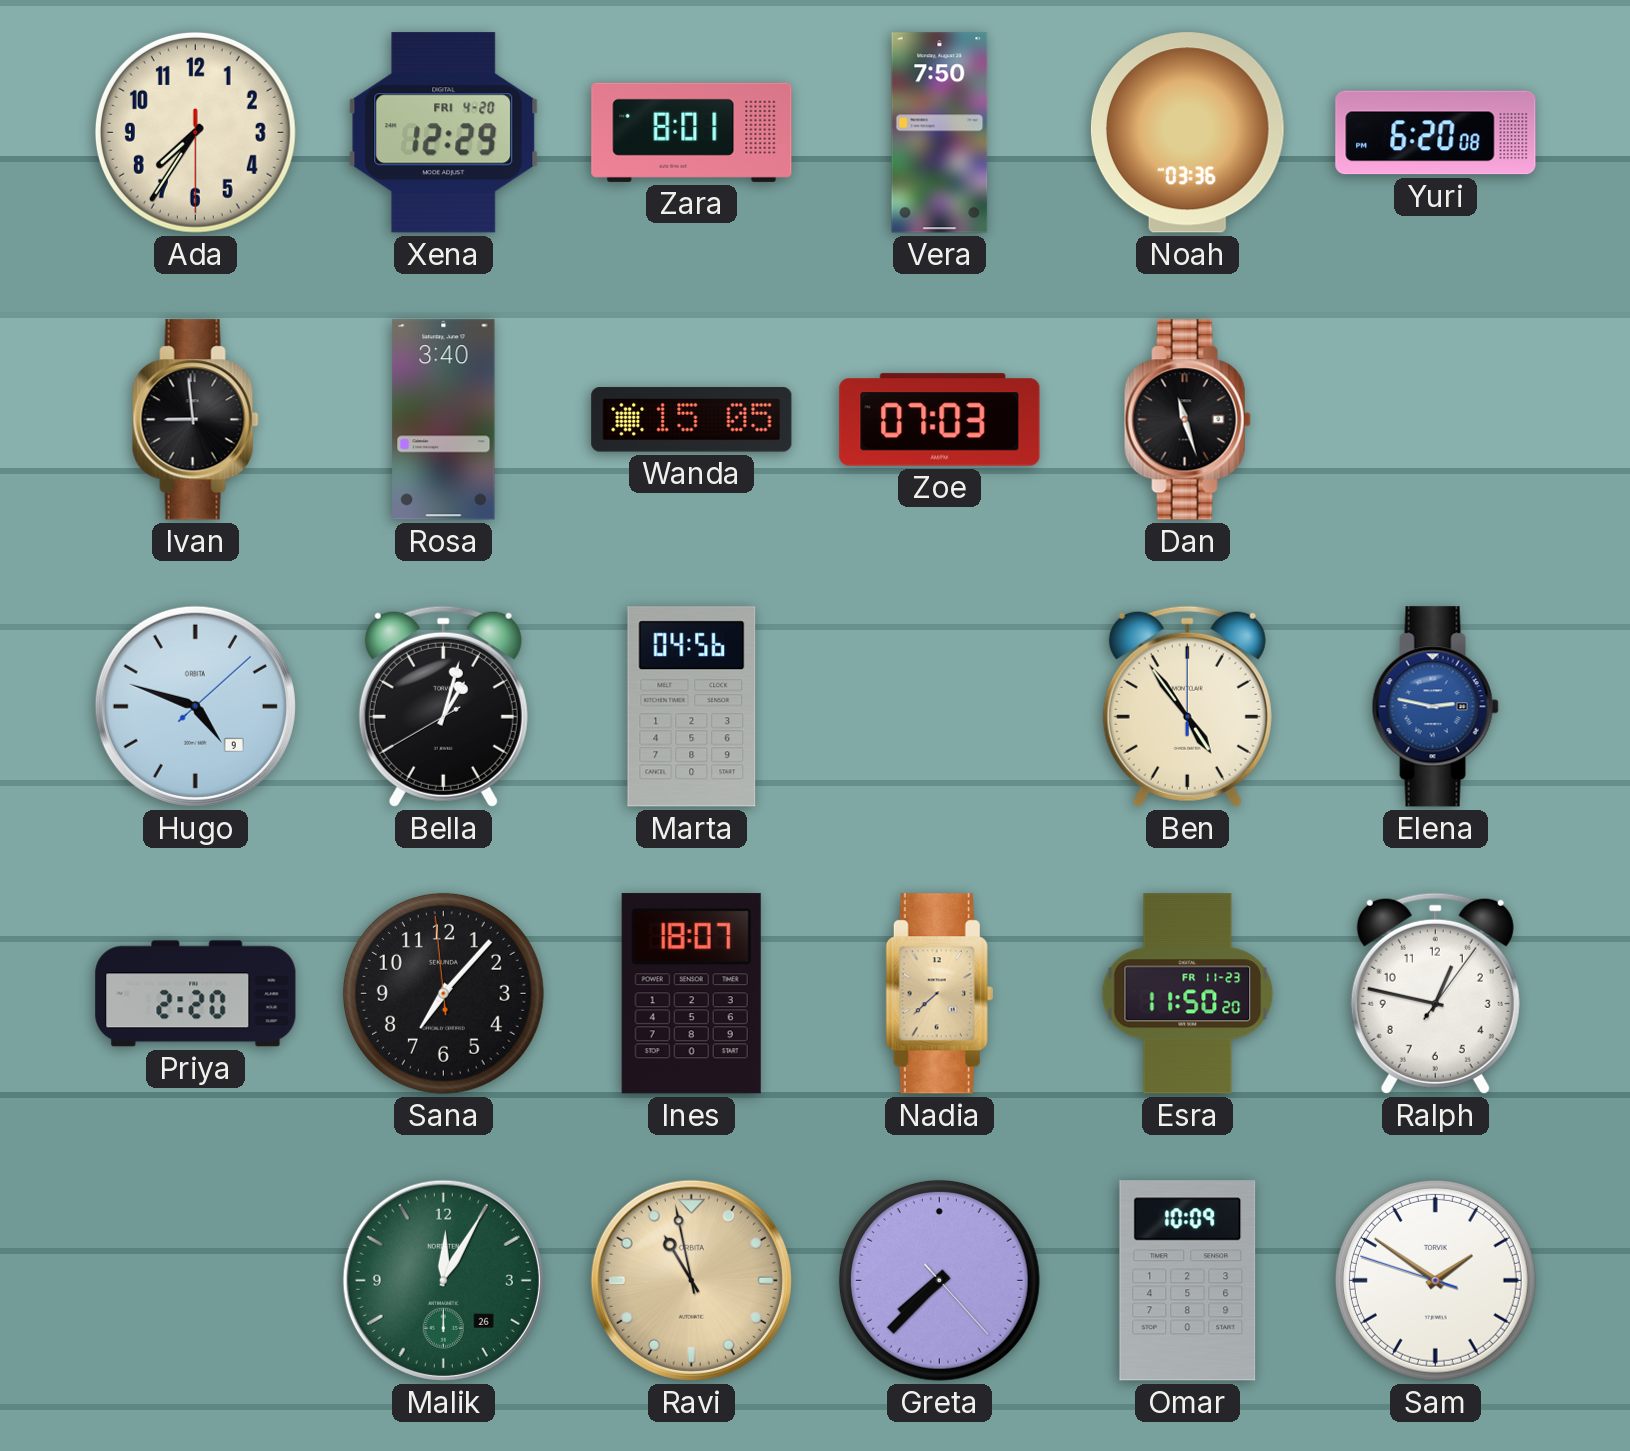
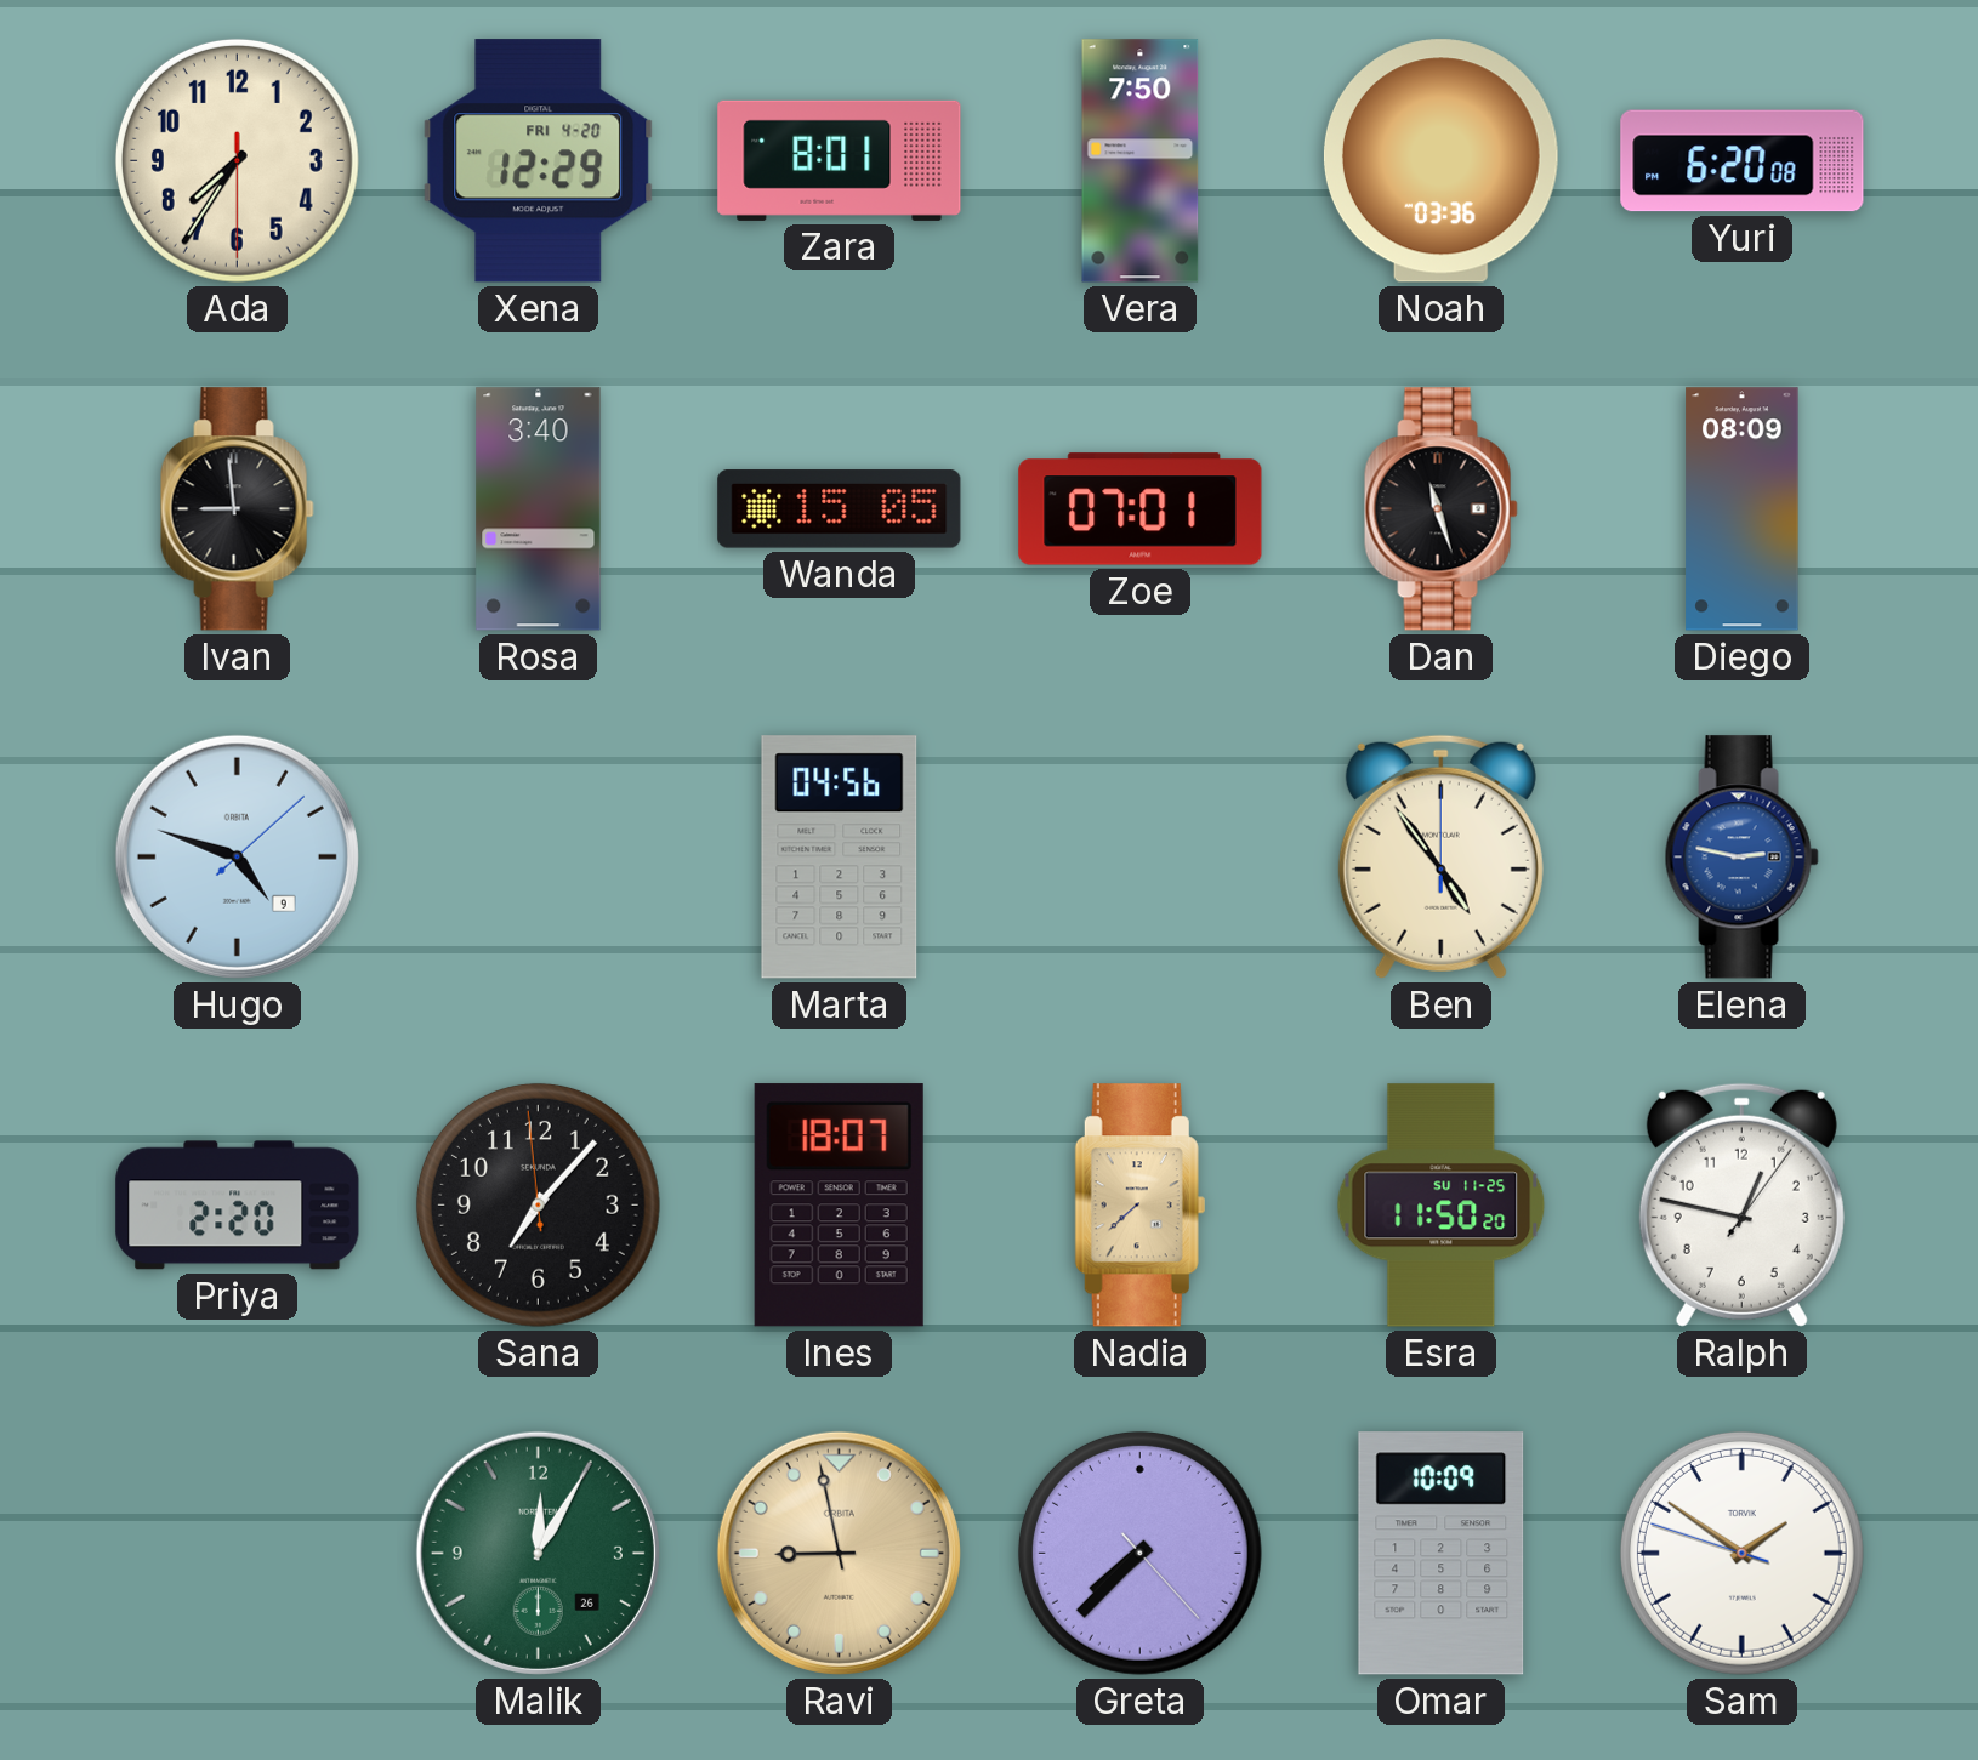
Zoe: 07:03 -> 07:01 (1141, 509)
Diego: none -> 08:09 (1743, 509)
Bella: 1:02 -> none (443, 706)
Esra date: FR 11-23 -> SU 11-25 (1442, 1206)
Ravi: 10:58 -> 8:58 (839, 1553)
